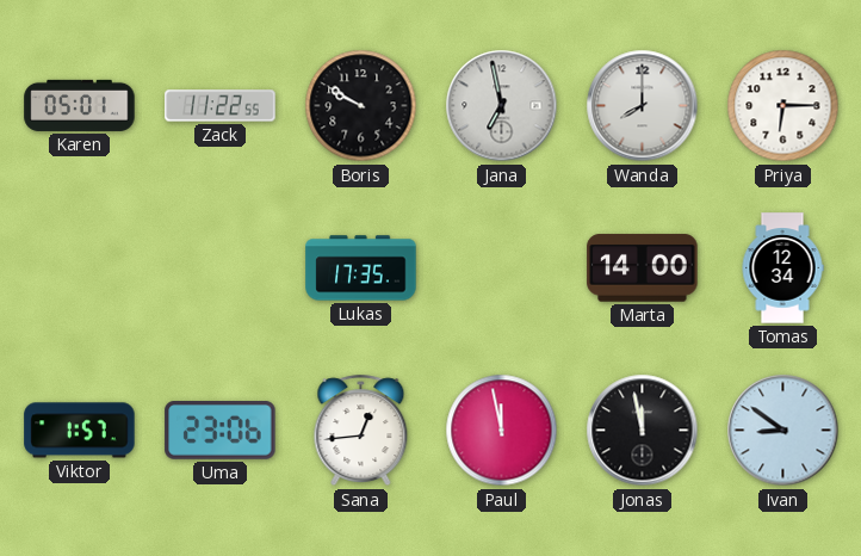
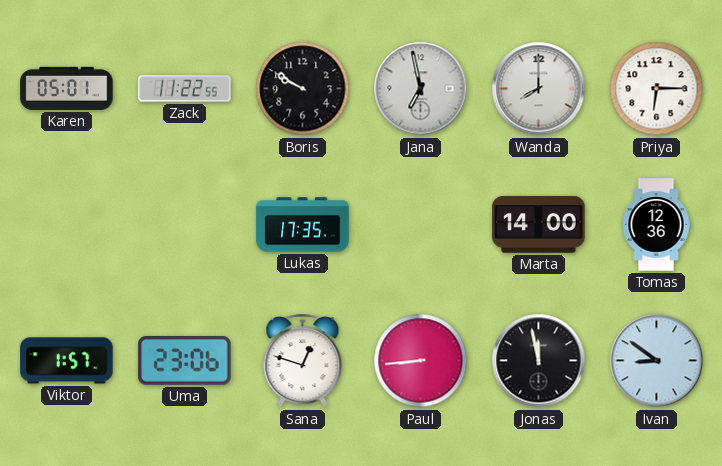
Tomas: 12:34 -> 12:36 (656, 225)
Sana: 12:44 -> 12:48 (303, 361)
Paul: 11:58 -> 8:44 (421, 361)
